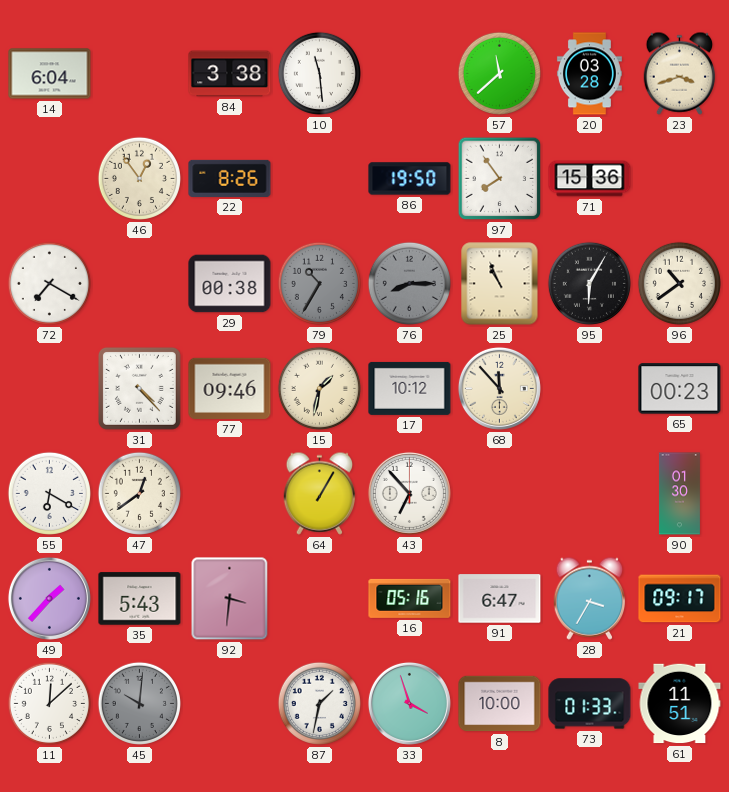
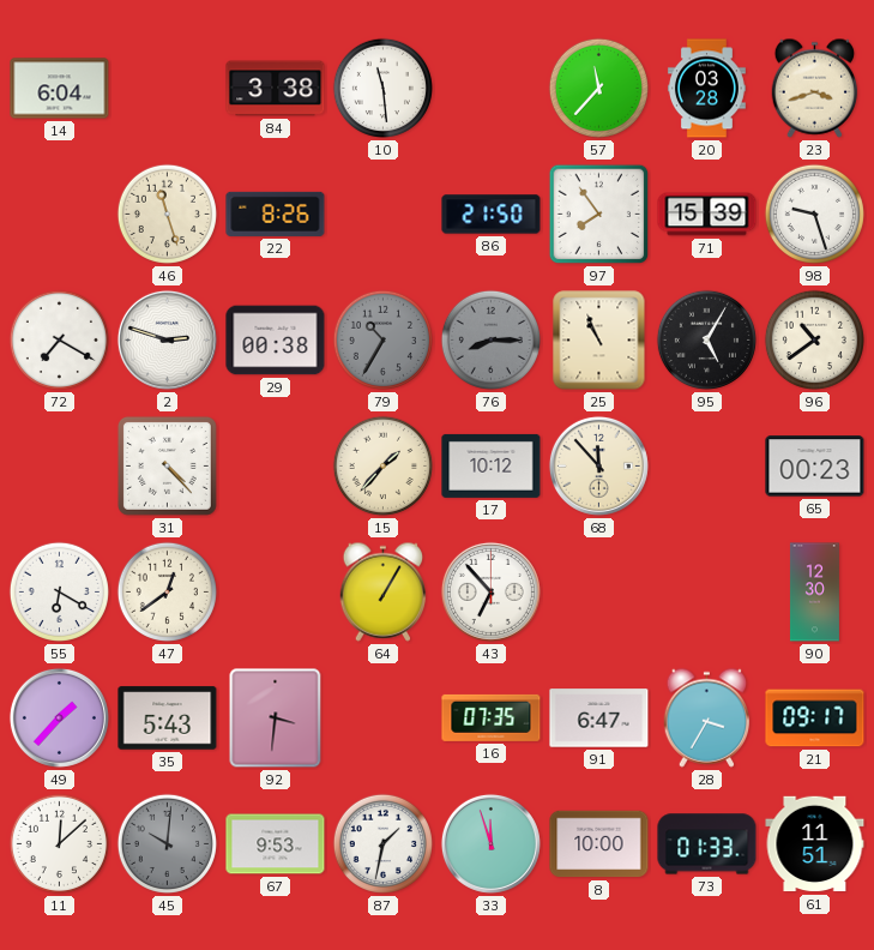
57: 11:38 -> 11:37 (598, 88)
46: 12:54 -> 11:27 (167, 214)
86: 19:50 -> 21:50 (492, 215)
71: 15:36 -> 15:39 (707, 215)
98: none -> 9:27 (814, 214)
2: none -> 2:48 (167, 339)
95: 6:05 -> 5:05 (706, 339)
77: 09:46 -> none (230, 388)
15: 1:32 -> 1:37 (382, 465)
90: 01:30 -> 12:30 (814, 593)
16: 05:16 -> 07:35 (492, 717)
67: none -> 9:53 (276, 844)
33: 3:57 -> 11:57 (490, 843)
